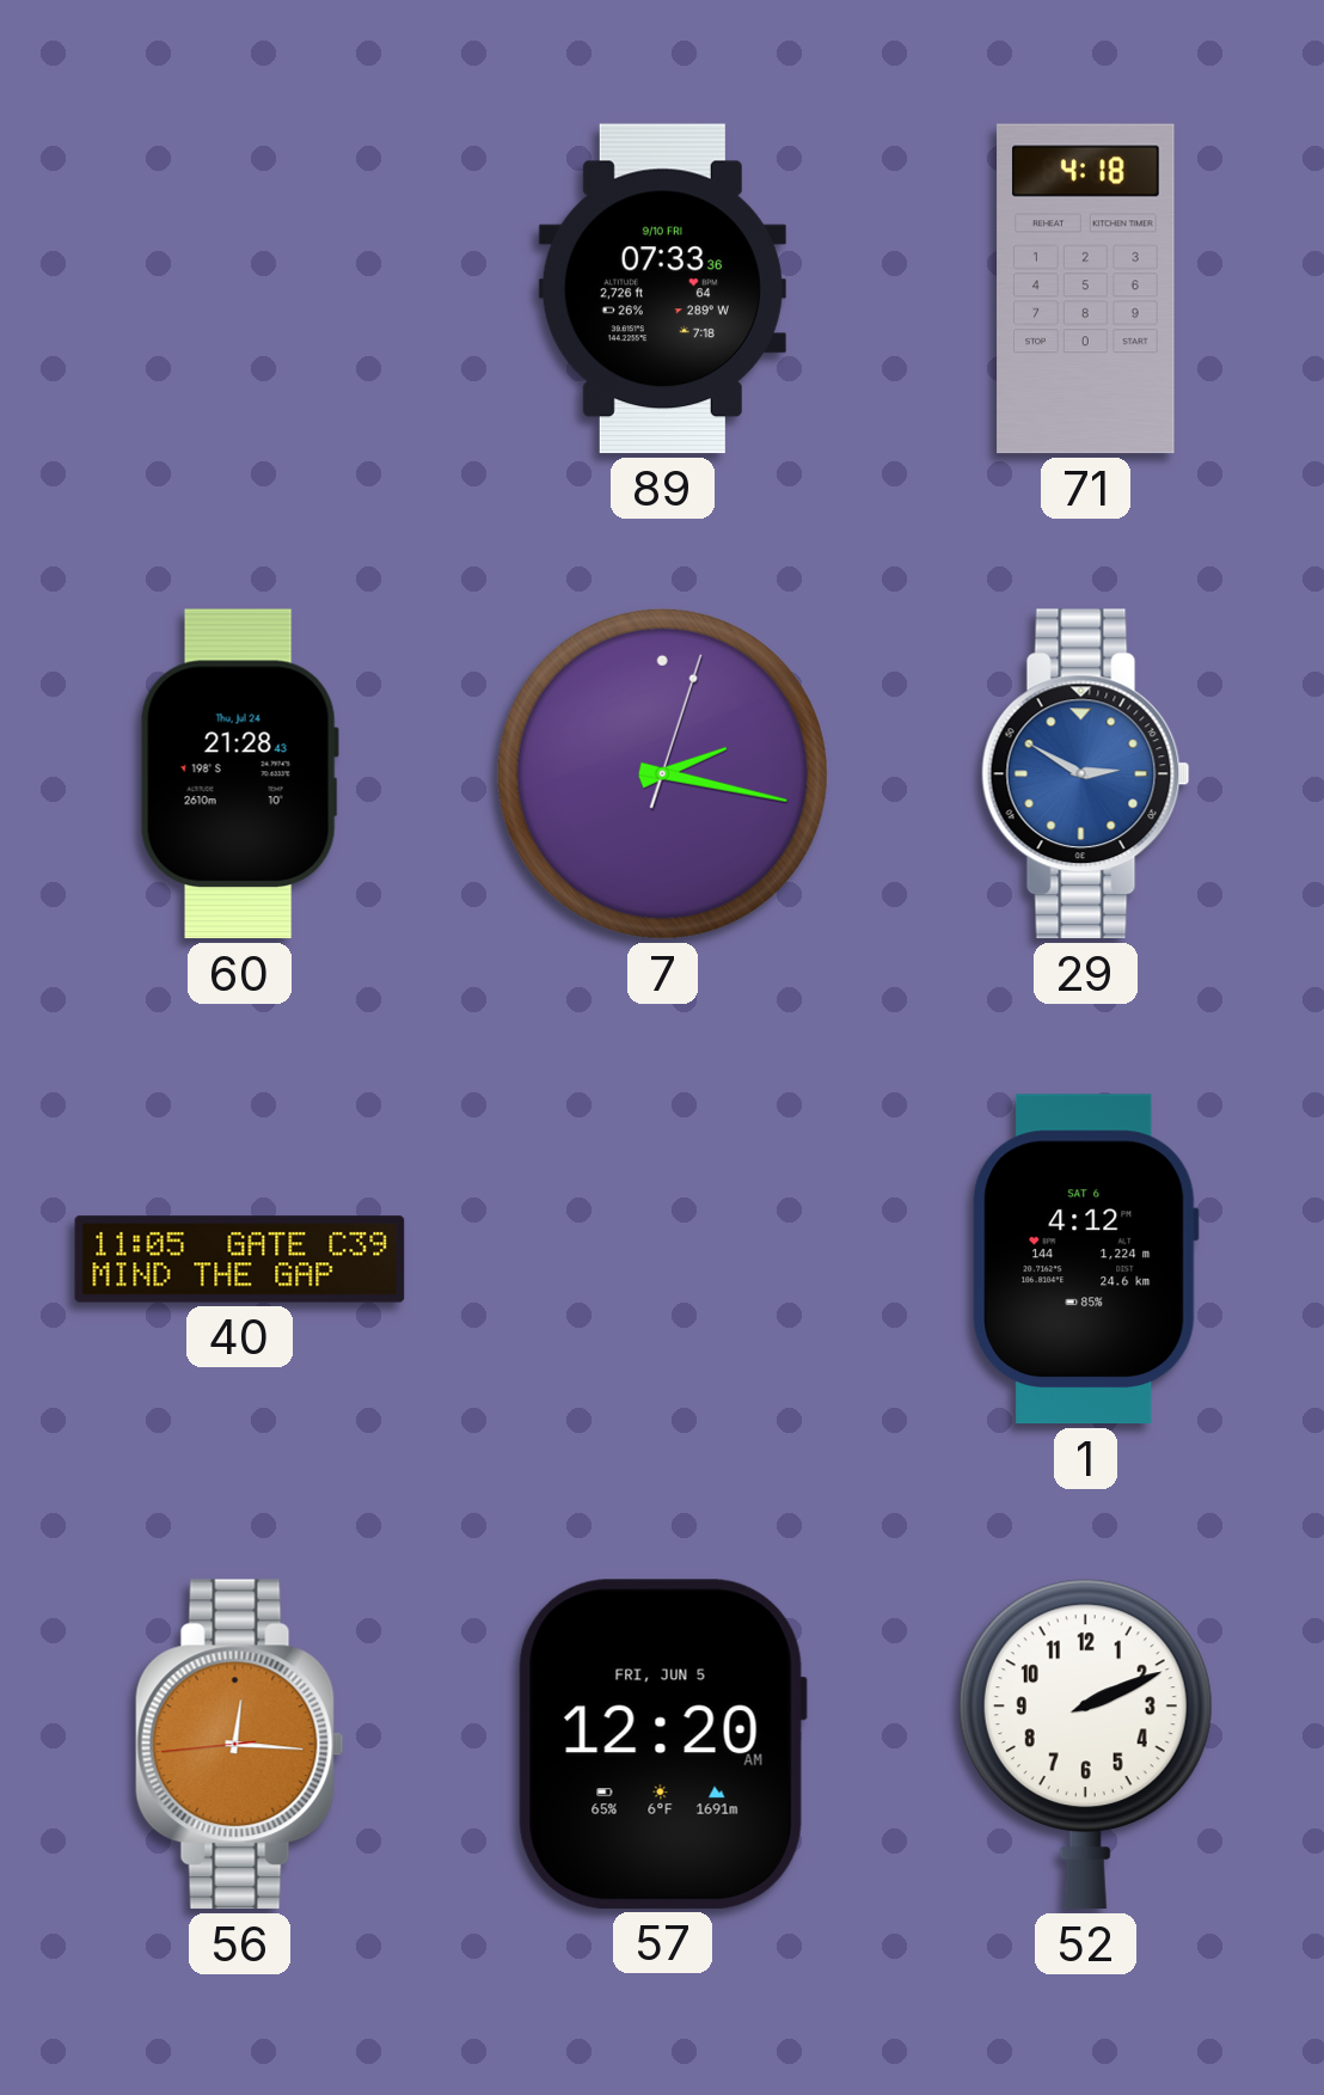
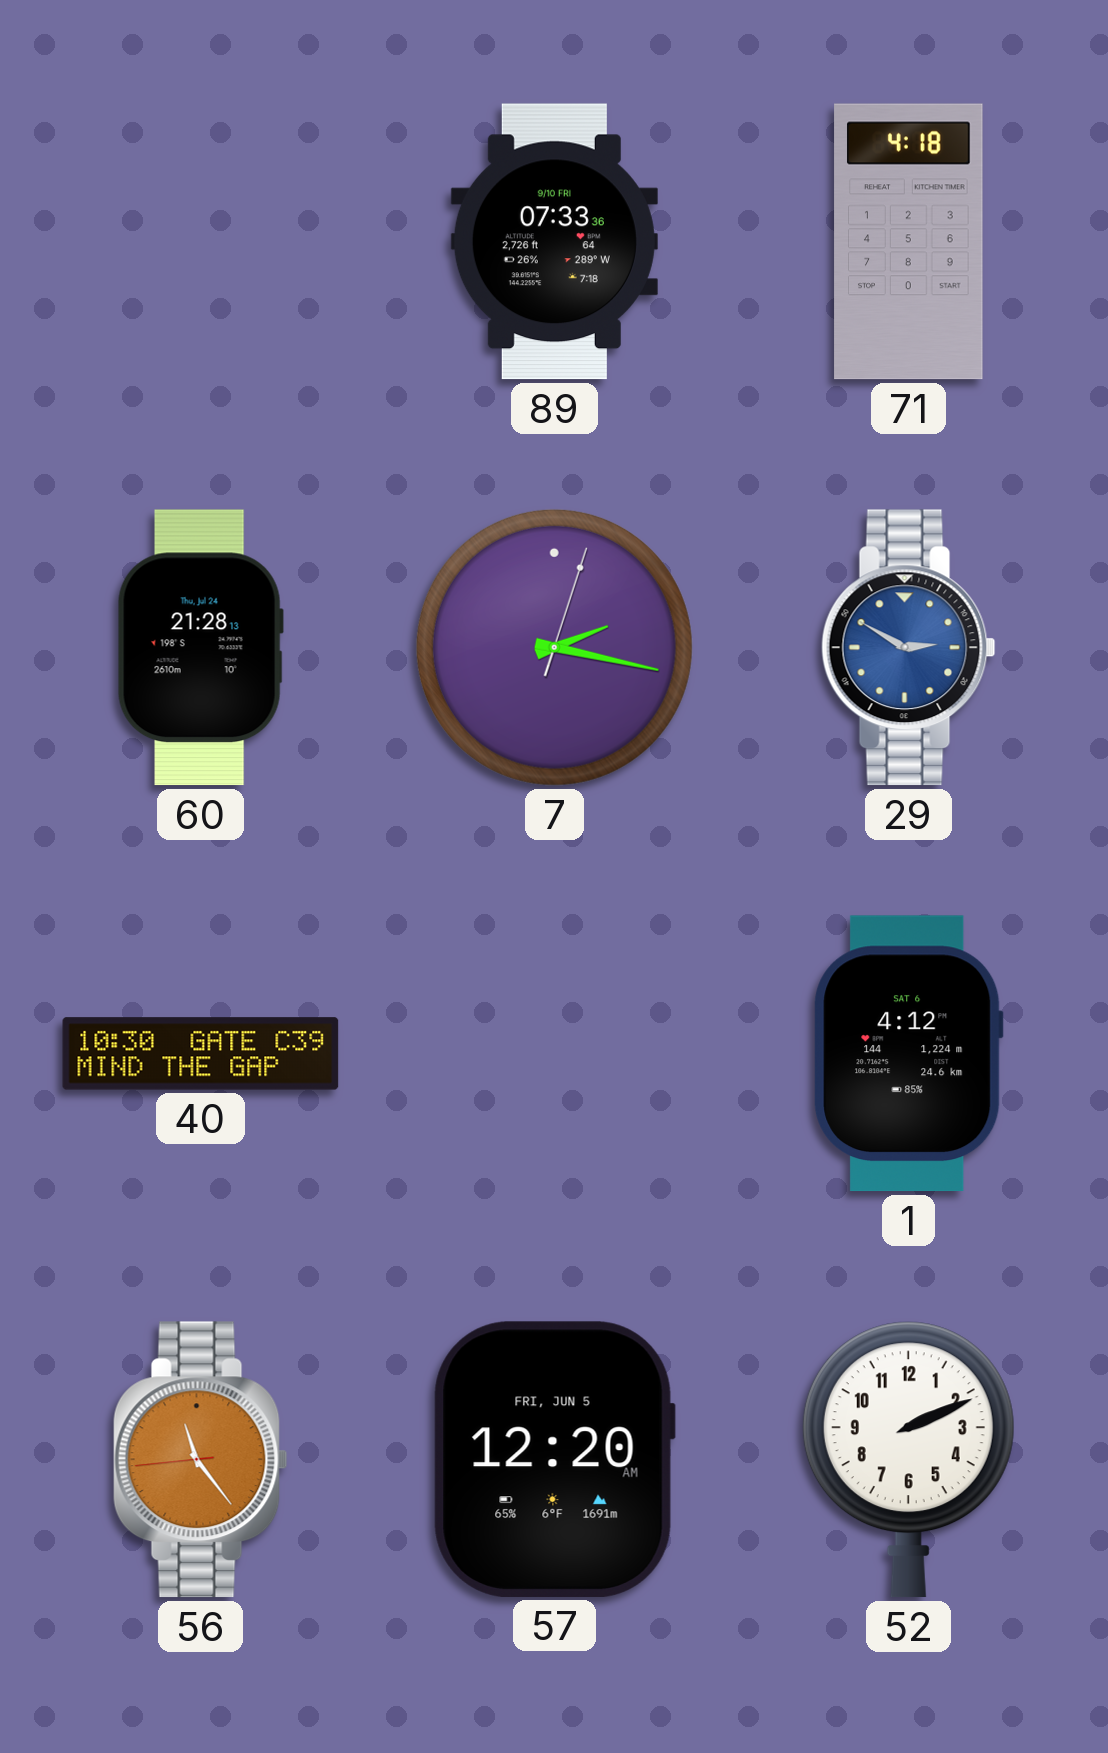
60: 21:28:43 -> 21:28:13 (200, 648)
40: 11:05 -> 10:30 (201, 1054)
56: 12:15 -> 11:23 (200, 1460)
